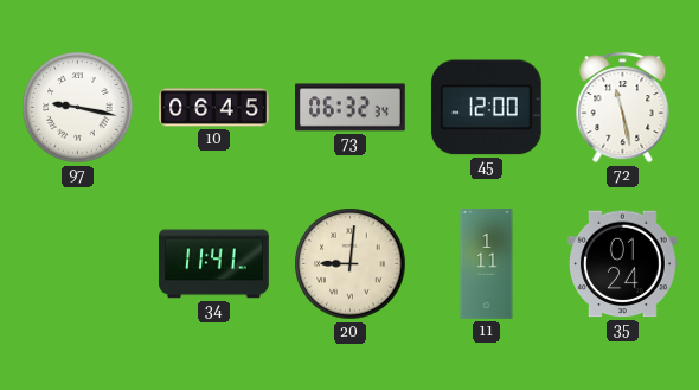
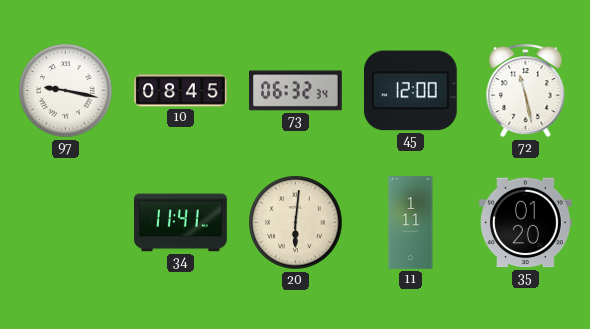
10: 06:45 -> 08:45 (181, 91)
20: 9:01 -> 6:01 (296, 223)
35: 01:24 -> 01:20 (526, 223)
